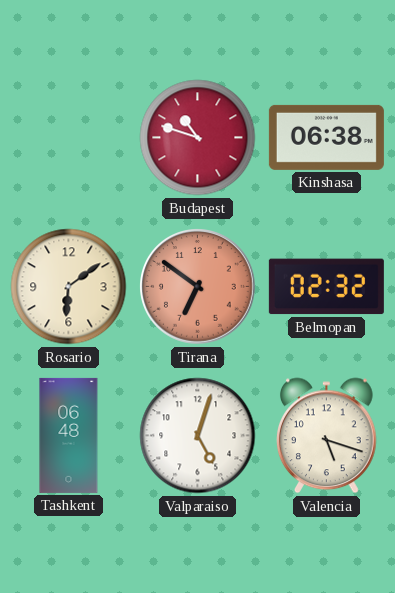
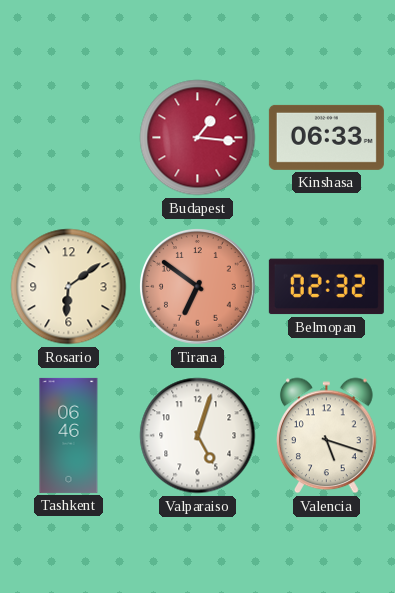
Budapest: 10:48 -> 1:16 (198, 138)
Kinshasa: 06:38 -> 06:33 (326, 137)
Tashkent: 06:48 -> 06:46 (69, 435)
